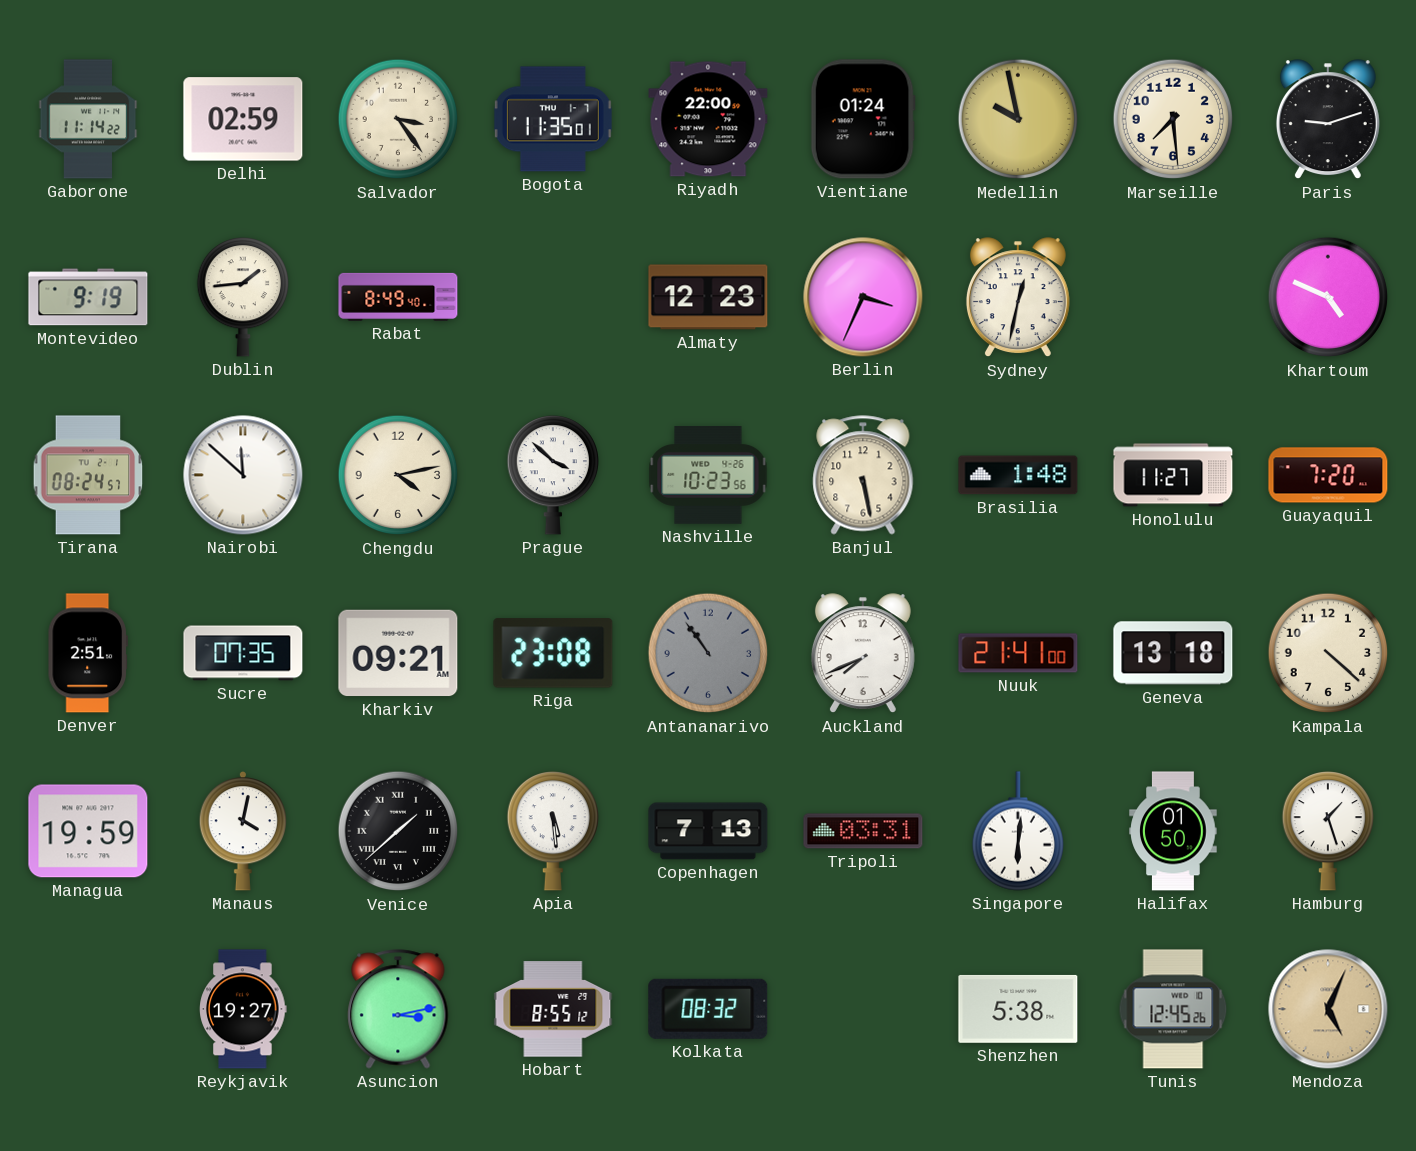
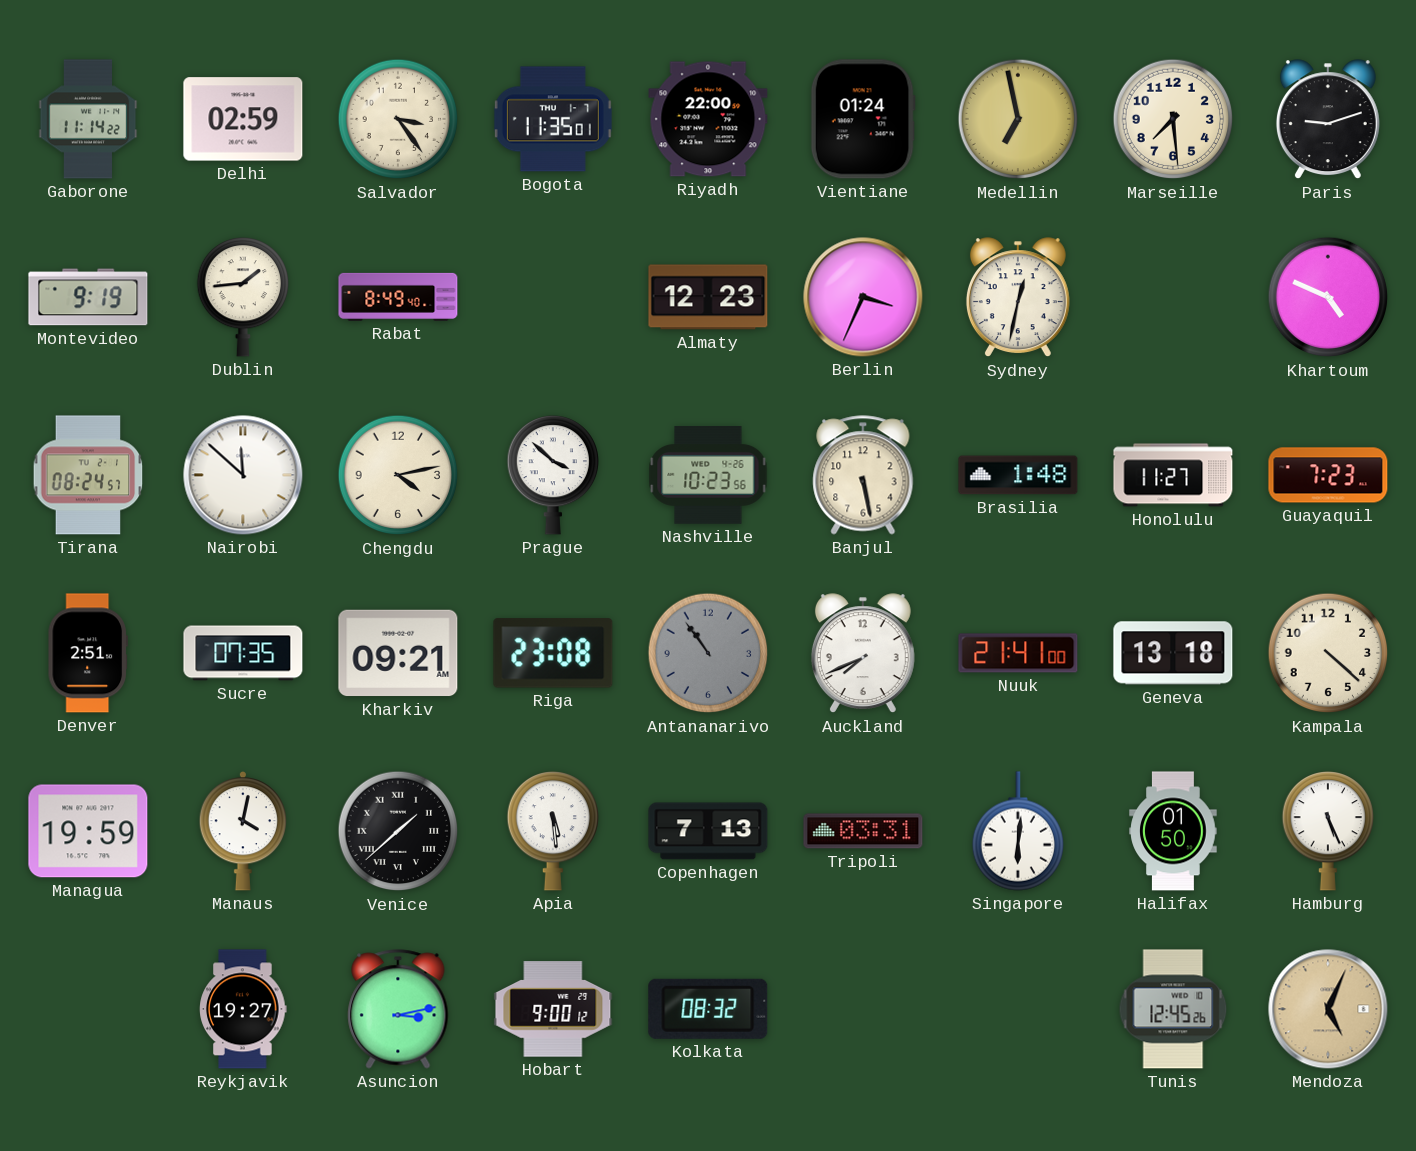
Medellin: 9:58 -> 6:58 (1018, 119)
Guayaquil: 7:20 -> 7:23 (1328, 475)
Hamburg: 1:27 -> 5:26 (1327, 831)
Hobart: 8:55 -> 9:00 (553, 1009)
Shenzhen: 5:38 -> none (1018, 1009)
